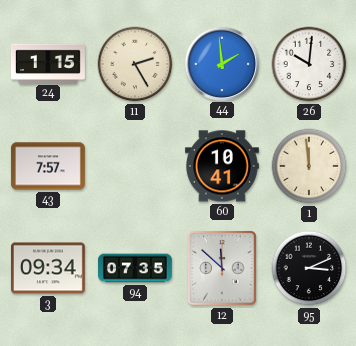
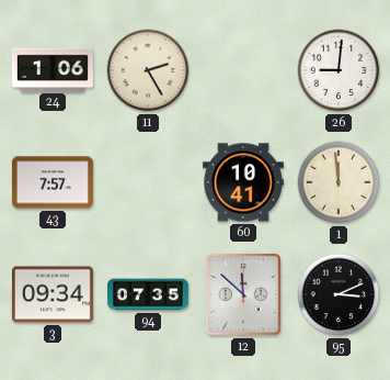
24: 1:15 -> 1:06 (53, 69)
44: 1:59 -> none (221, 63)
26: 10:01 -> 9:01 (339, 70)
